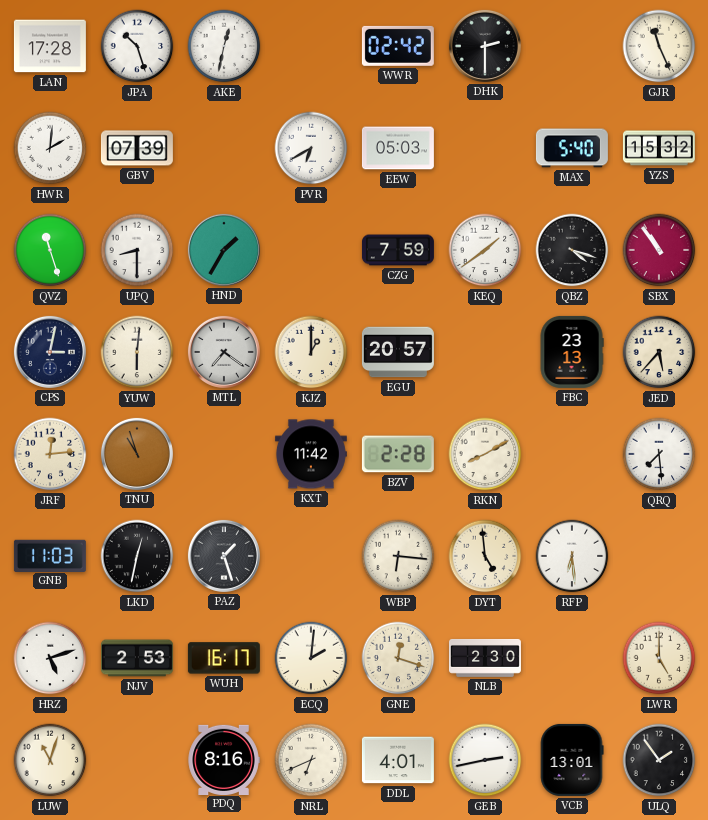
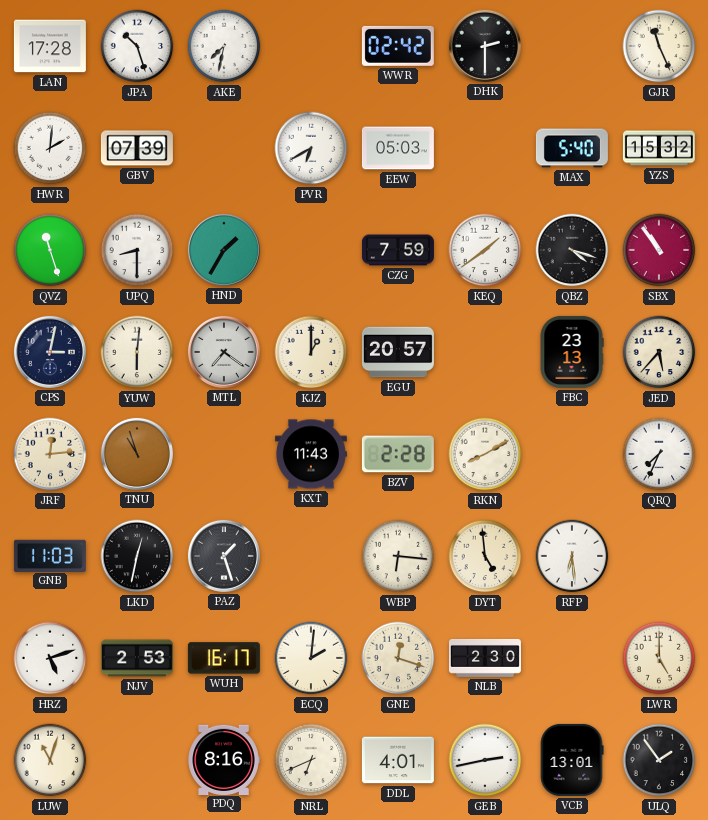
AKE: 12:32 -> 7:32 (224, 46)
KXT: 11:42 -> 11:43 (311, 454)
QRQ: 7:29 -> 7:34 (659, 454)
